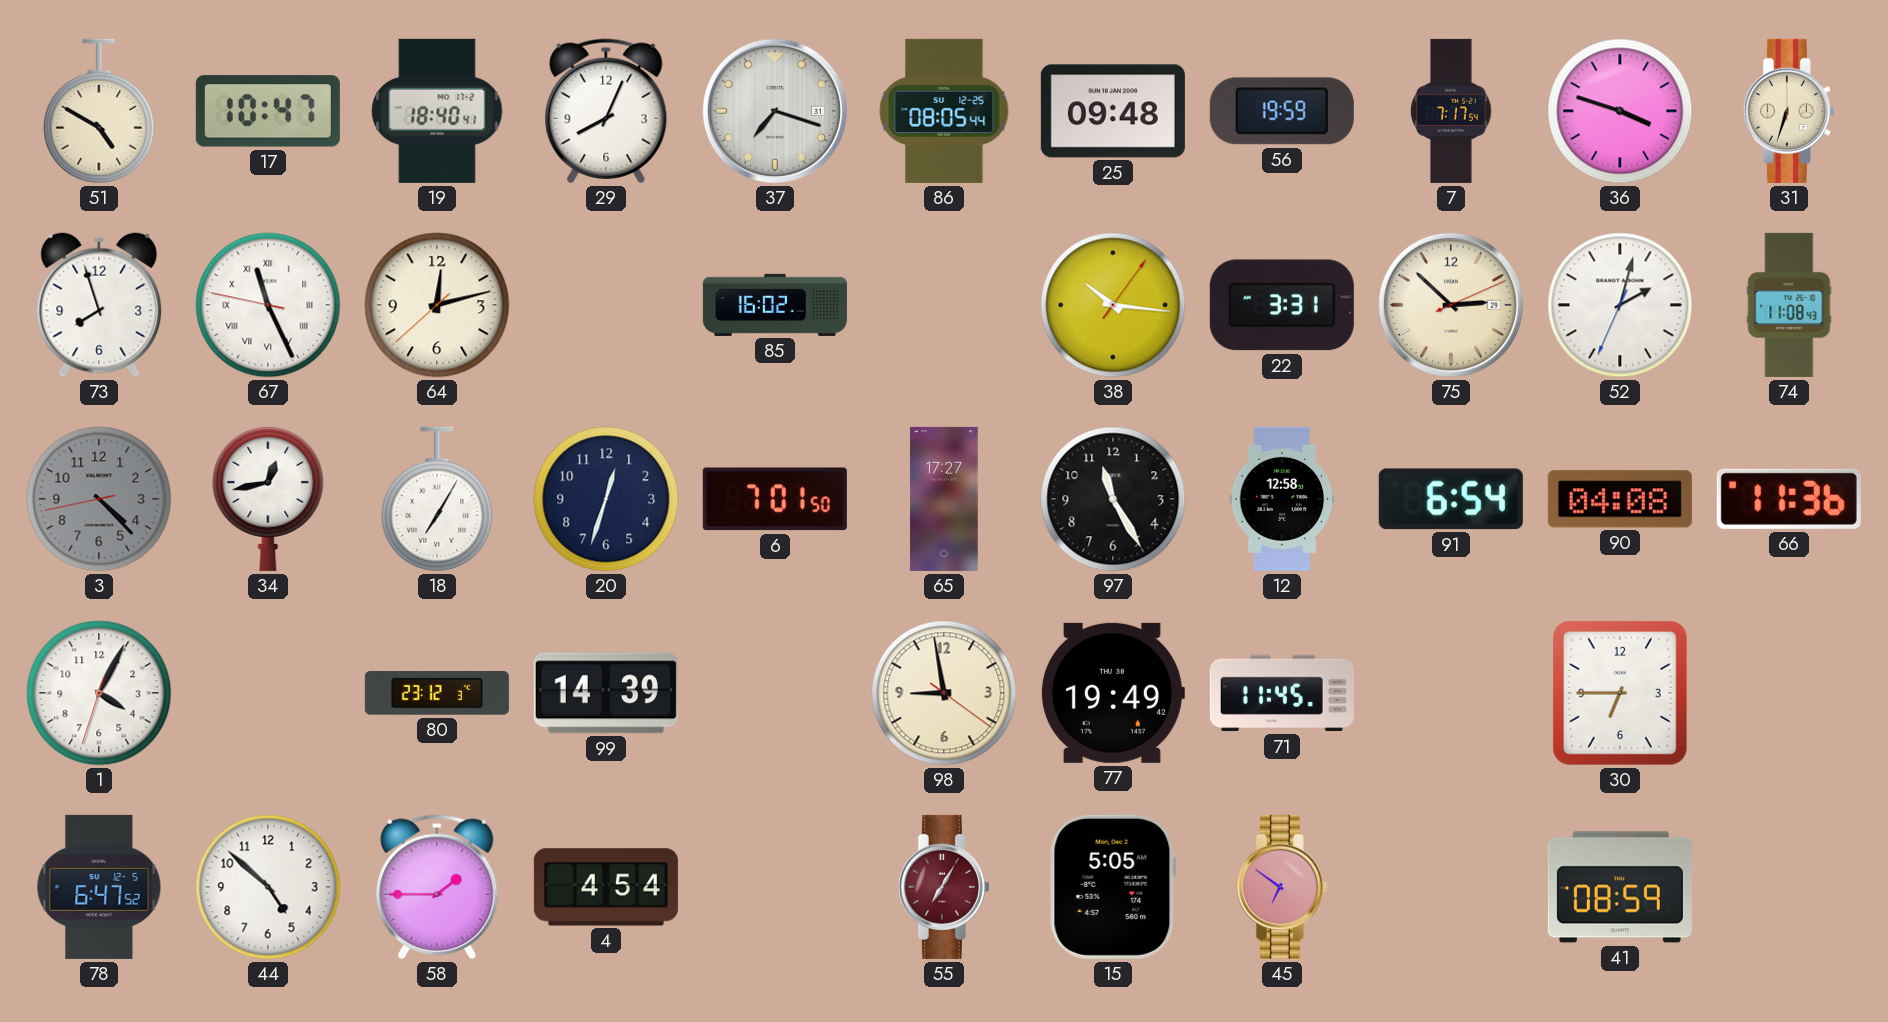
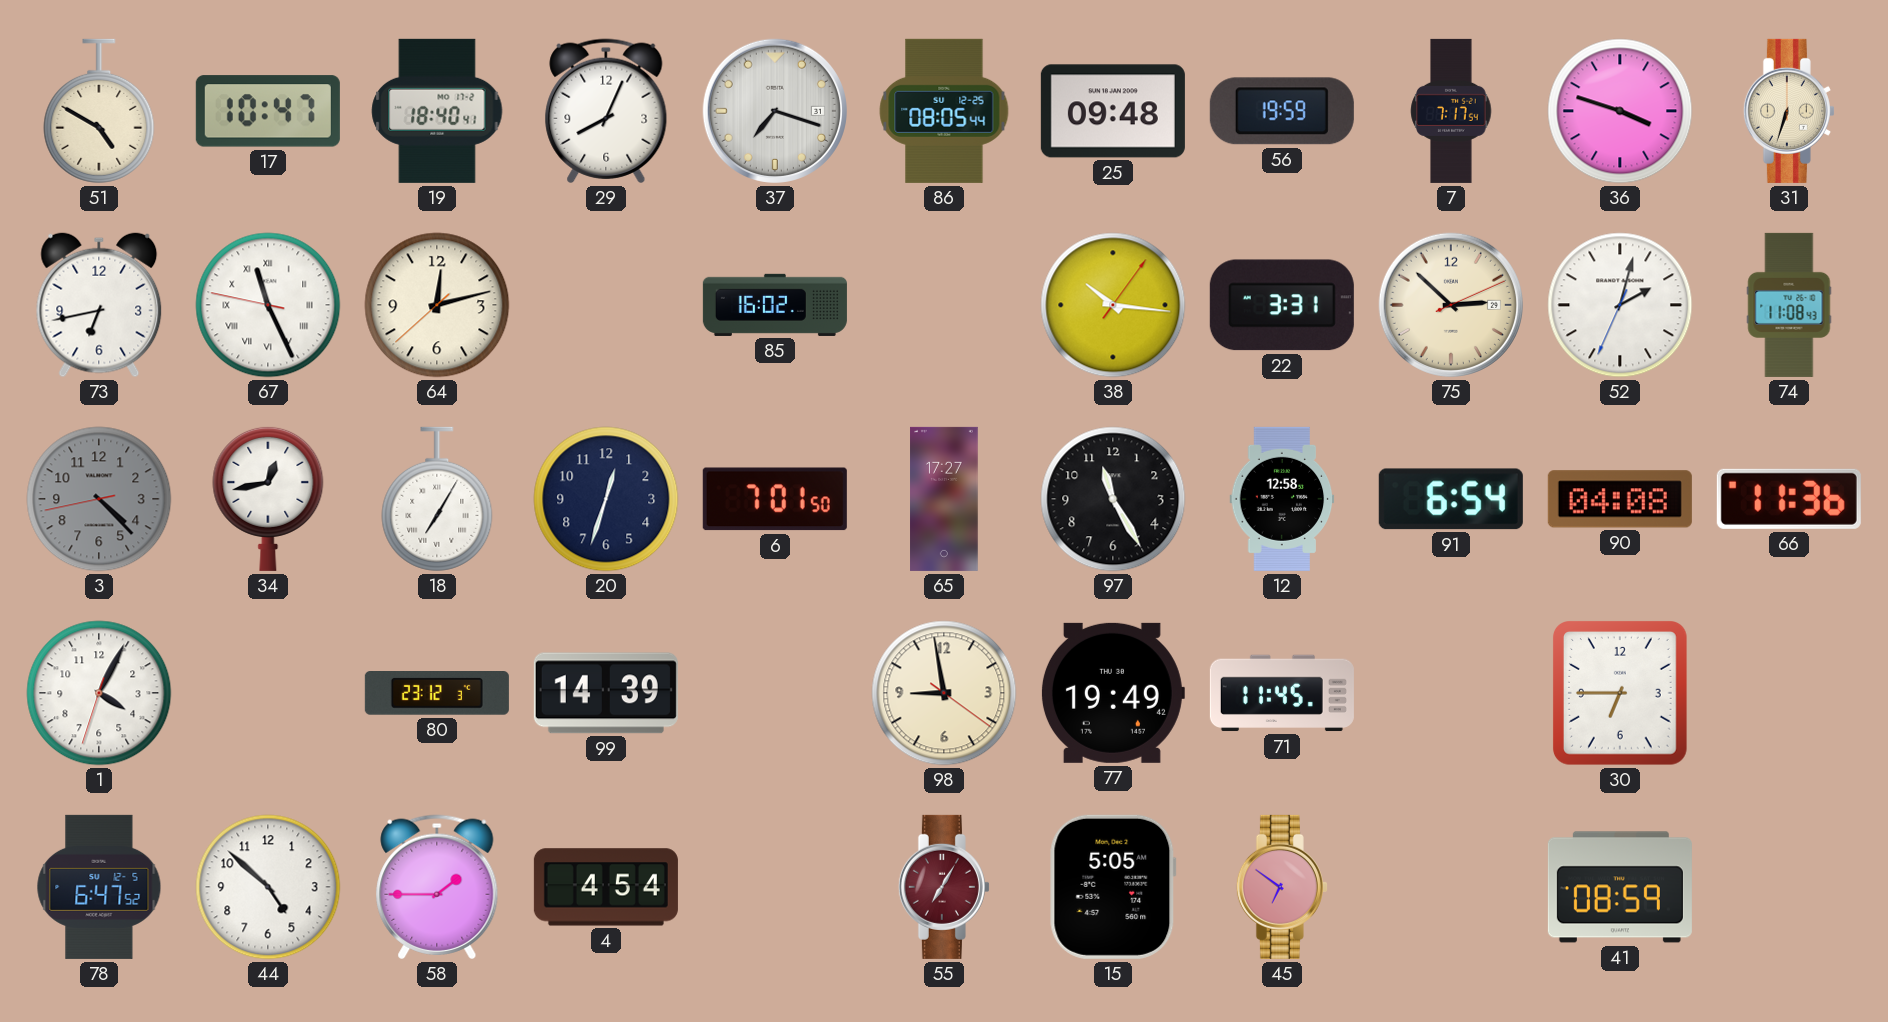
73: 7:57 -> 6:43 (99, 305)
